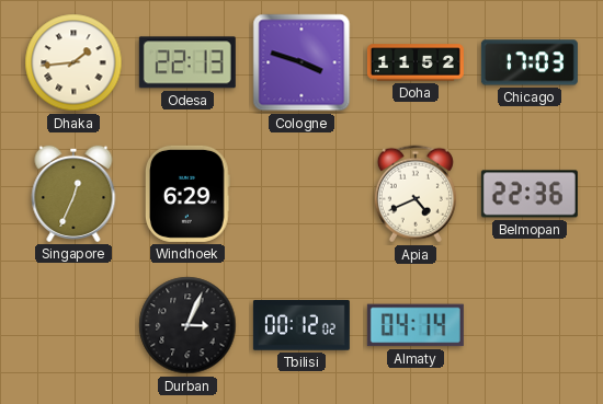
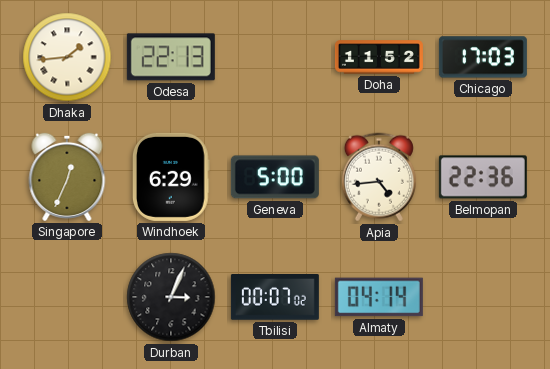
Cologne: 3:48 -> none (301, 62)
Geneva: none -> 5:00 (275, 177)
Apia: 4:41 -> 4:44 (379, 177)
Tbilisi: 00:12 -> 00:07 (275, 297)
